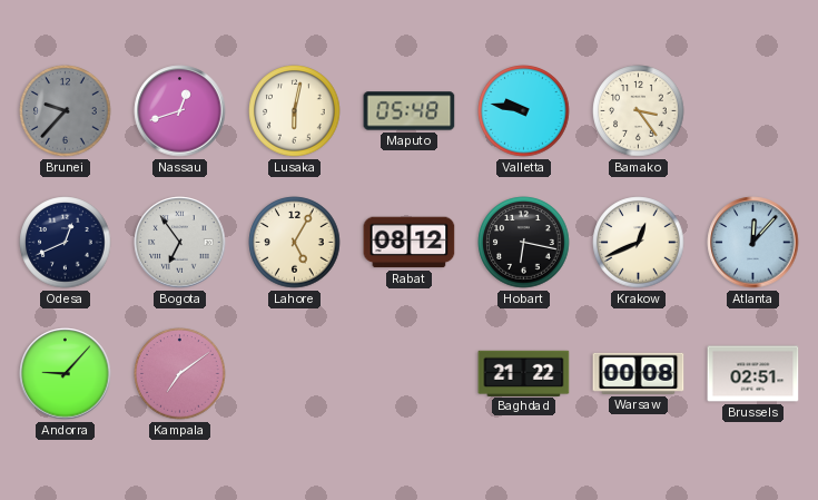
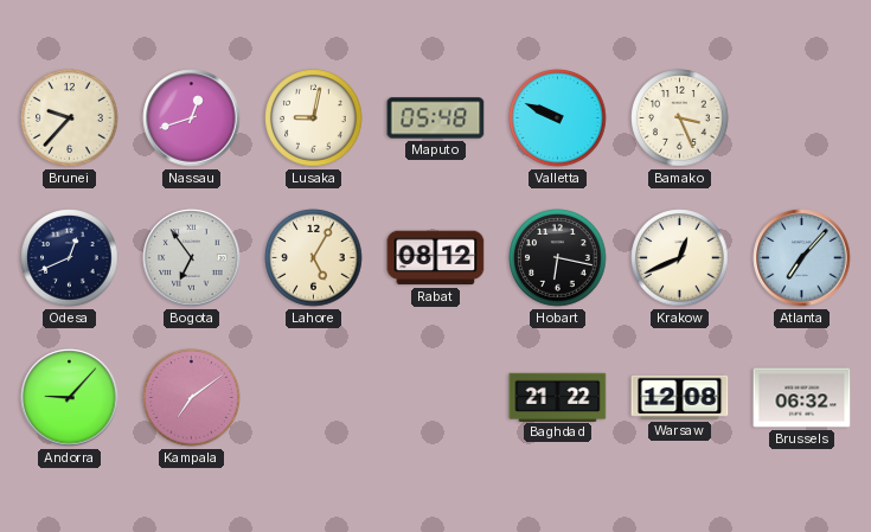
Brunei dial: grey -> cream (70, 118)
Lusaka: 6:02 -> 9:02 (314, 118)
Valletta: 9:47 -> 9:49 (558, 118)
Bamako: 3:24 -> 3:26 (680, 118)
Atlanta: 12:07 -> 7:07 (802, 258)
Warsaw: 00:08 -> 12:08 (680, 397)
Brussels: 02:51 -> 06:32 (802, 398)
